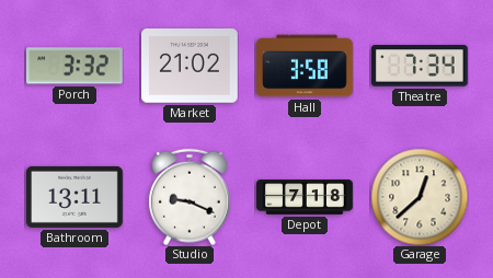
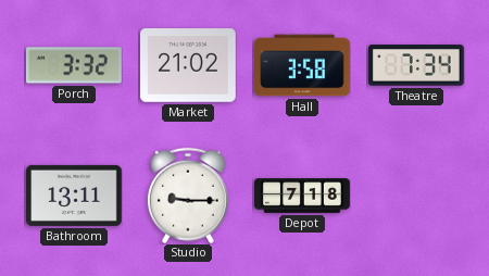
Studio: 9:19 -> 9:15 (188, 196)
Garage: 12:38 -> none (420, 197)
